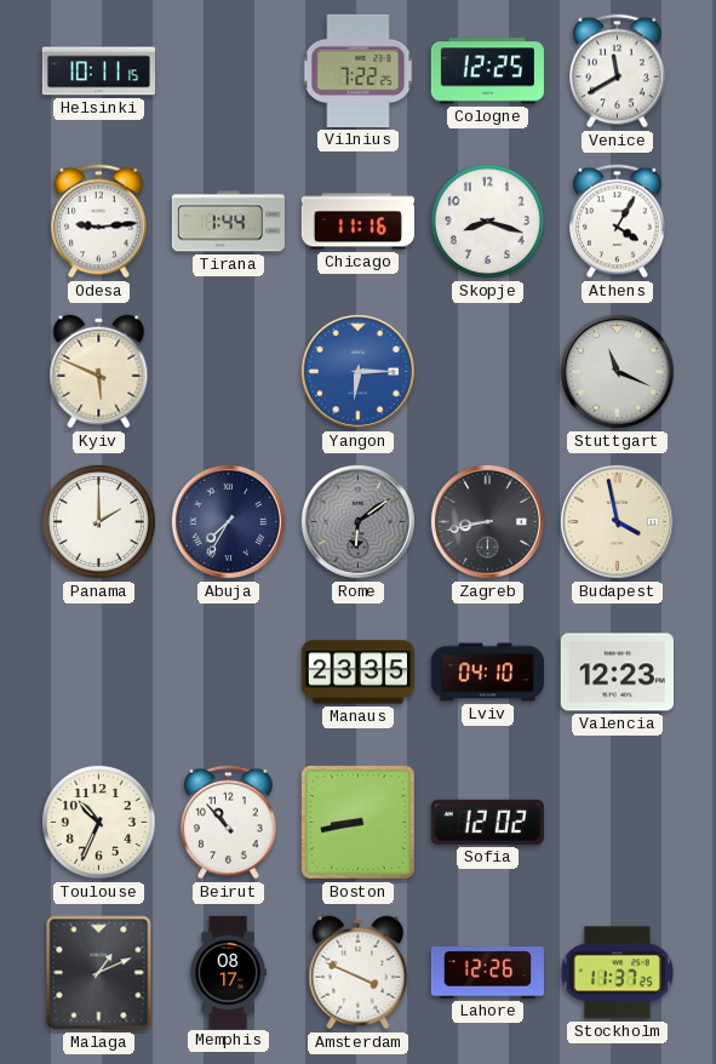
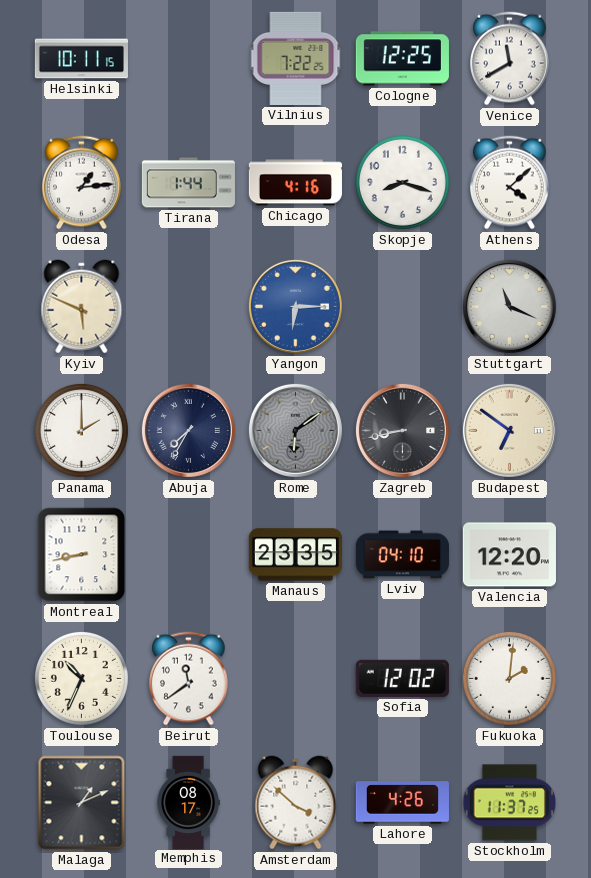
Odesa: 9:14 -> 1:14 (82, 183)
Chicago: 11:16 -> 4:16 (295, 183)
Athens: 4:05 -> 4:08 (510, 183)
Budapest: 3:58 -> 6:51 (509, 430)
Montreal: none -> 8:43 (82, 555)
Valencia: 12:23 -> 12:20 (509, 555)
Beirut: 10:53 -> 11:39 (189, 679)
Boston: 8:43 -> none (357, 822)
Fukuoka: none -> 2:01 (509, 678)
Amsterdam: 3:49 -> 3:52 (296, 803)
Lahore: 12:26 -> 4:26 (402, 803)
